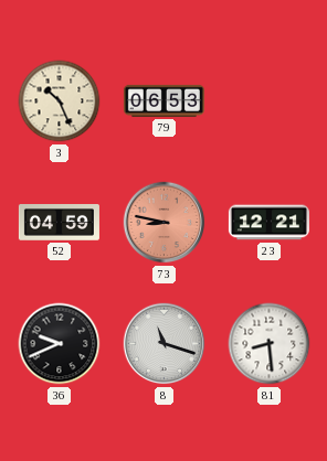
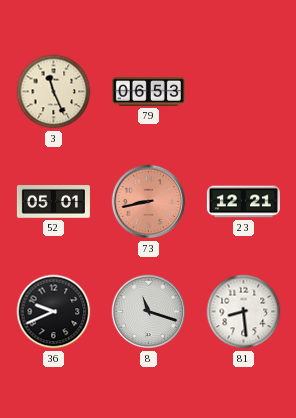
3: 10:26 -> 11:26 (54, 92)
52: 04:59 -> 05:01 (53, 202)
73: 8:47 -> 8:43 (149, 202)
